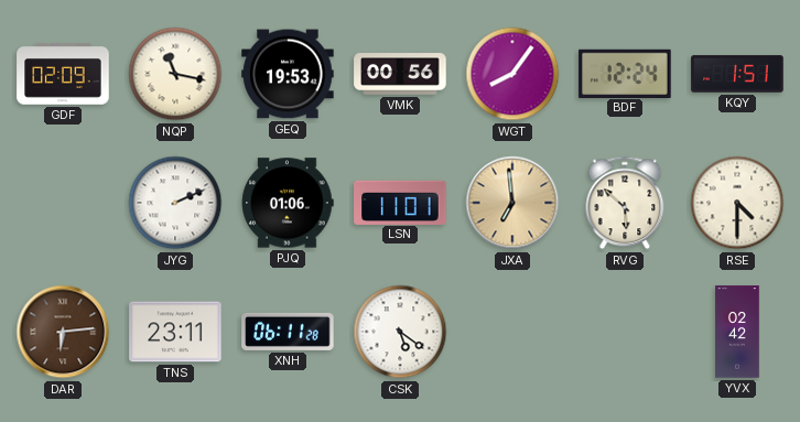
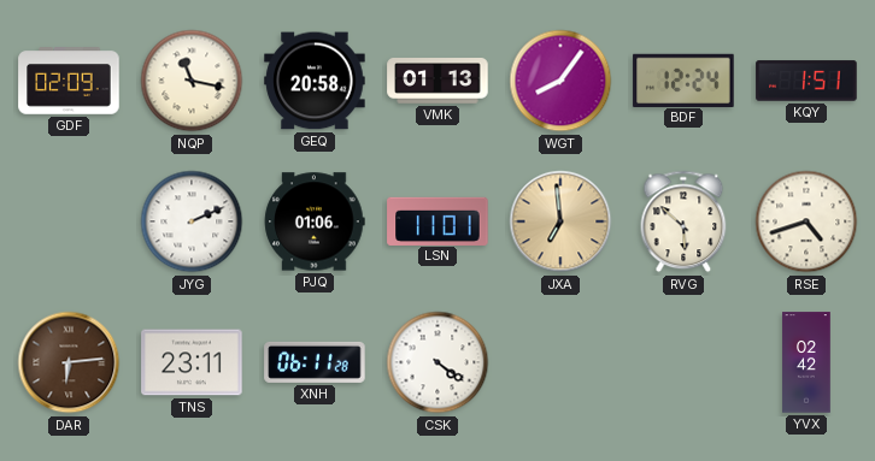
GEQ: 19:53 -> 20:58 (315, 81)
VMK: 00:56 -> 01:13 (437, 82)
RSE: 4:30 -> 4:42 (806, 221)
CSK: 5:21 -> 4:21 (437, 362)
